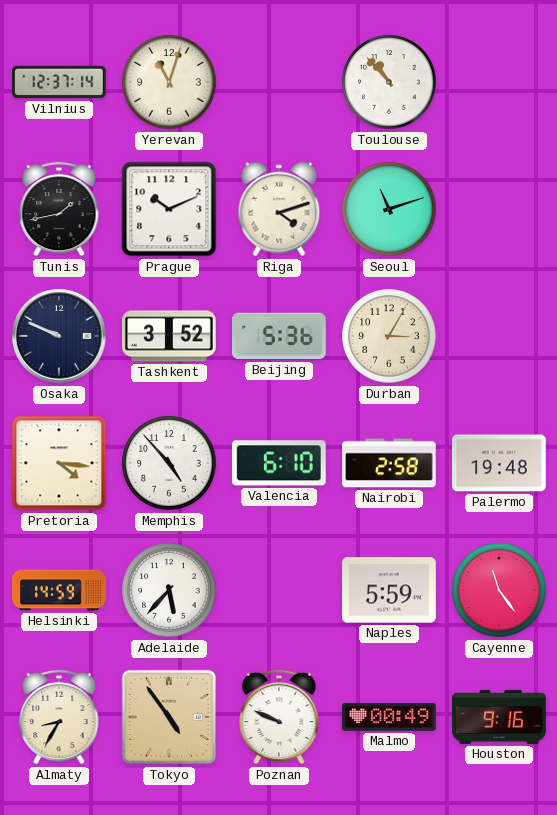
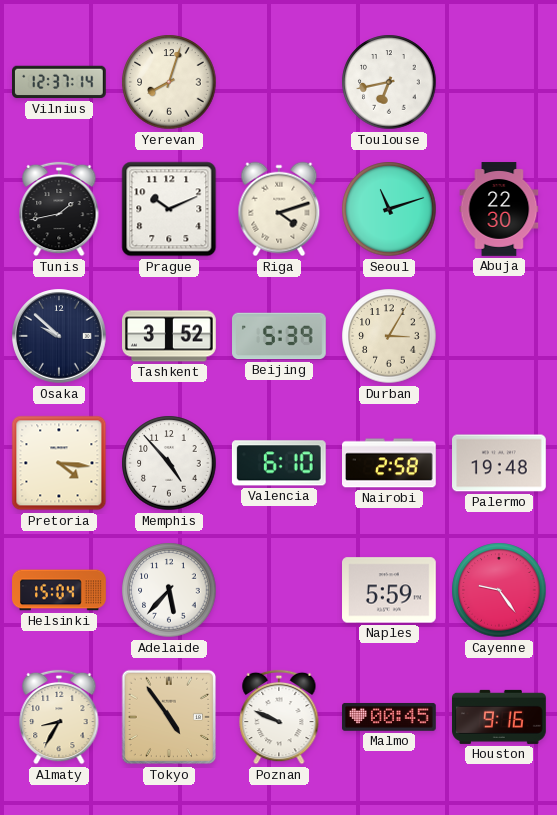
Yerevan: 11:03 -> 8:03 (169, 82)
Toulouse: 10:53 -> 6:43 (389, 82)
Abuja: none -> 22:30 (499, 209)
Osaka: 9:49 -> 9:52 (59, 336)
Beijing: 5:36 -> 5:39 (280, 336)
Helsinki: 14:59 -> 15:04 (59, 590)
Cayenne: 11:24 -> 9:24 (499, 590)
Malmo: 00:49 -> 00:45 (390, 717)
